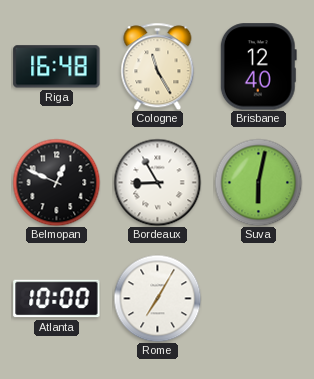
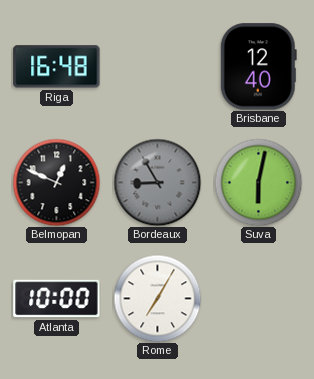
Cologne: 11:25 -> none (158, 66)
Bordeaux dial: white -> grey (157, 182)
